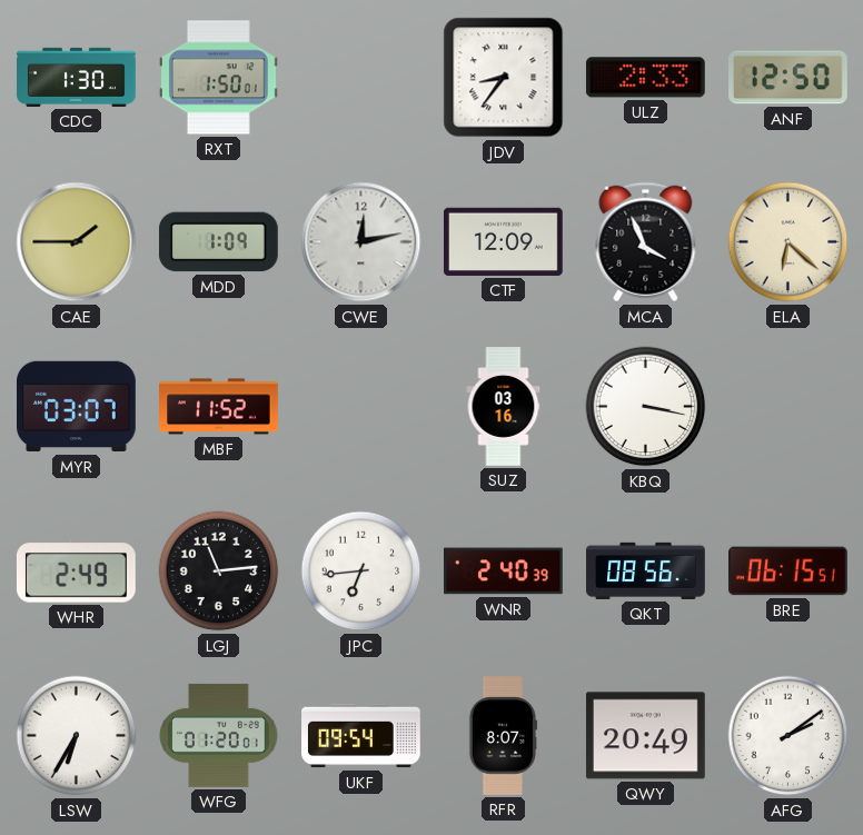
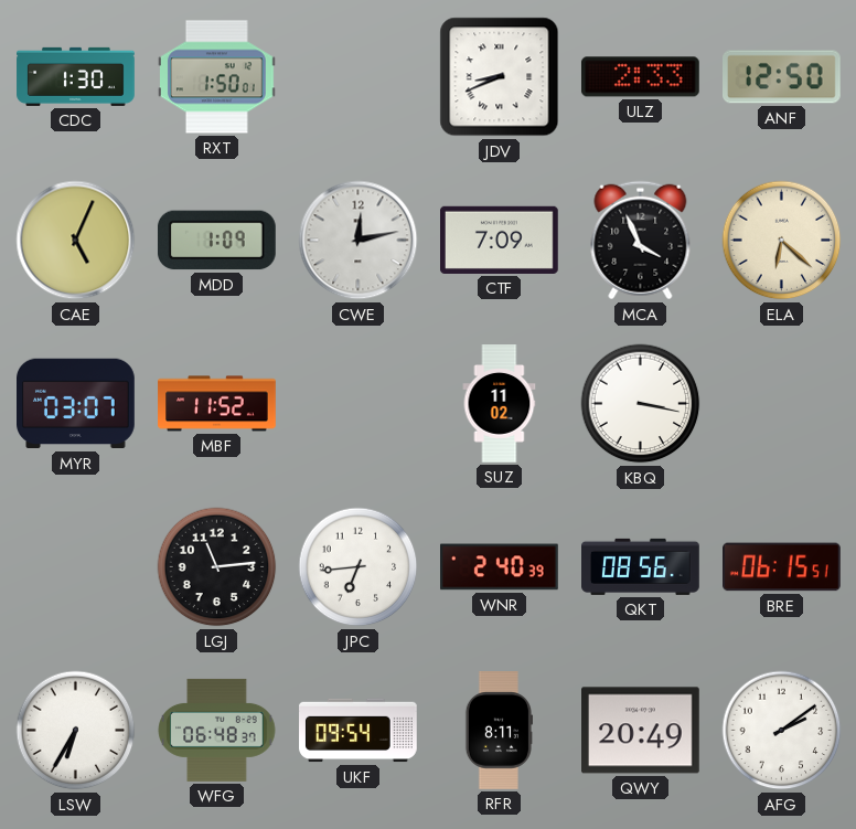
JDV: 8:36 -> 8:41 (500, 77)
CAE: 1:45 -> 5:04 (76, 241)
CTF: 12:09 -> 7:09 (500, 240)
SUZ: 03:16 -> 11:02 (500, 404)
WHR: 2:49 -> none (76, 571)
WFG: 01:20 -> 06:48 (217, 730)
RFR: 8:07 -> 8:11 (497, 731)
